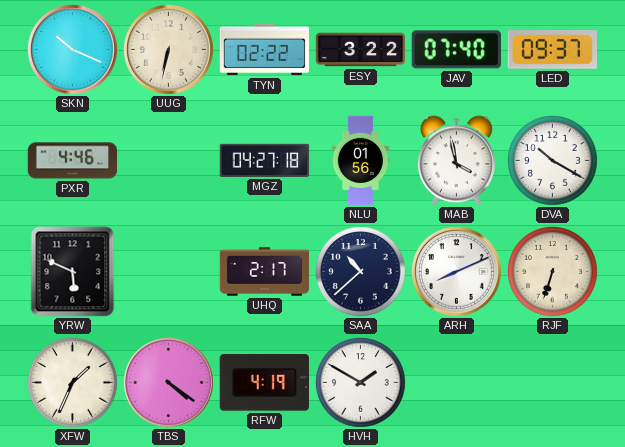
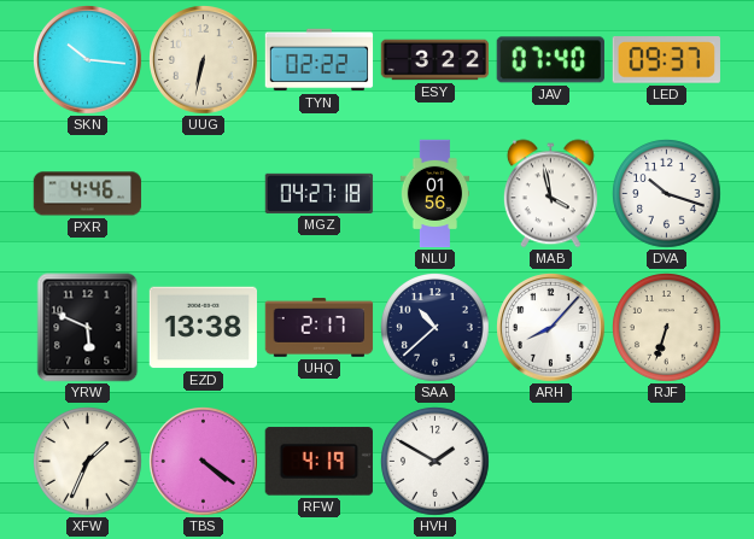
SKN: 10:19 -> 10:16 (88, 60)
DVA: 10:20 -> 10:18 (667, 194)
EZD: none -> 13:38 (203, 328)
ARH: 8:11 -> 8:07 (551, 328)
